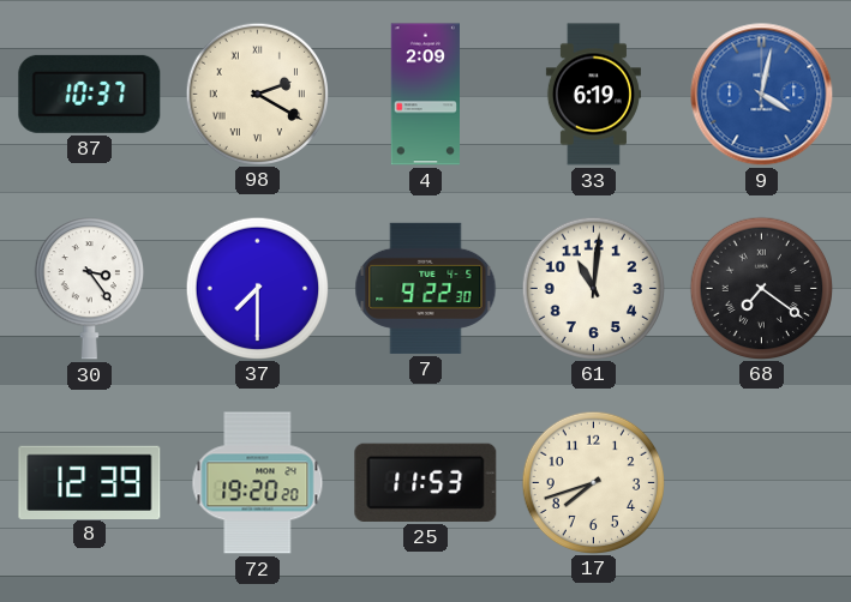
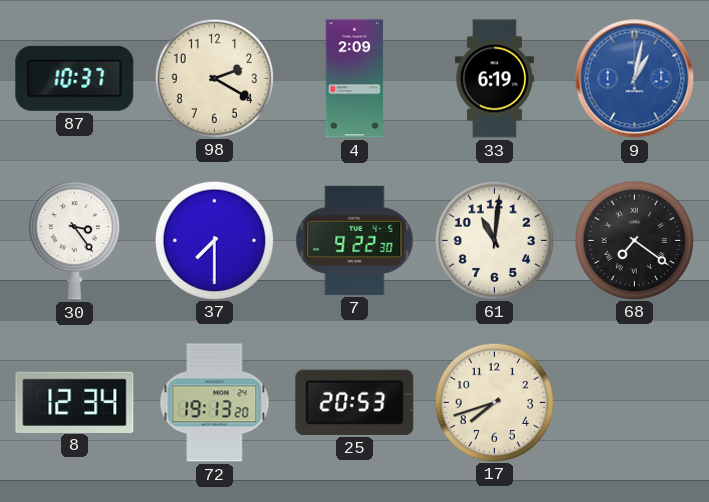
98 numerals: Roman -> Arabic (214, 78)
9: 4:02 -> 1:02 (635, 79)
8: 12:39 -> 12:34 (75, 402)
72: 19:20 -> 19:13 (215, 403)
25: 11:53 -> 20:53 (355, 402)
